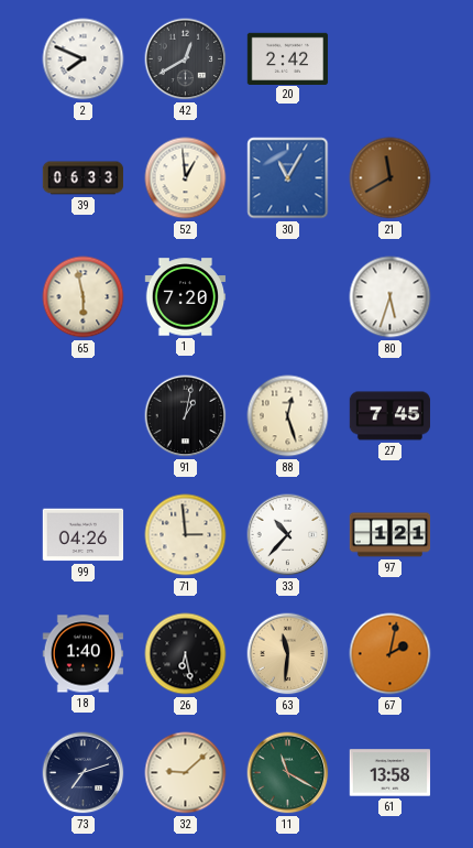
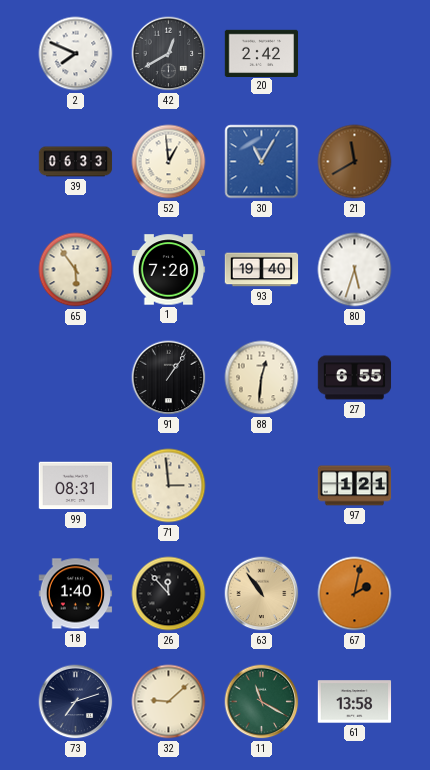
65: 5:58 -> 5:54 (76, 270)
93: none -> 19:40 (262, 270)
91: 1:02 -> 1:06 (169, 378)
88: 12:27 -> 12:31 (262, 378)
27: 7:45 -> 6:55 (355, 378)
99: 04:26 -> 08:31 (76, 486)
33: 10:37 -> none (288, 535)
26: 6:28 -> 11:53 (169, 594)
63: 11:31 -> 10:54 (262, 594)
